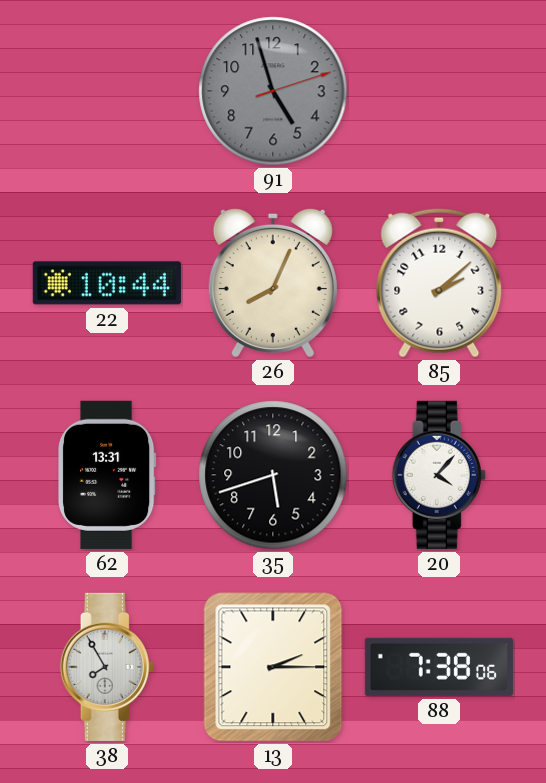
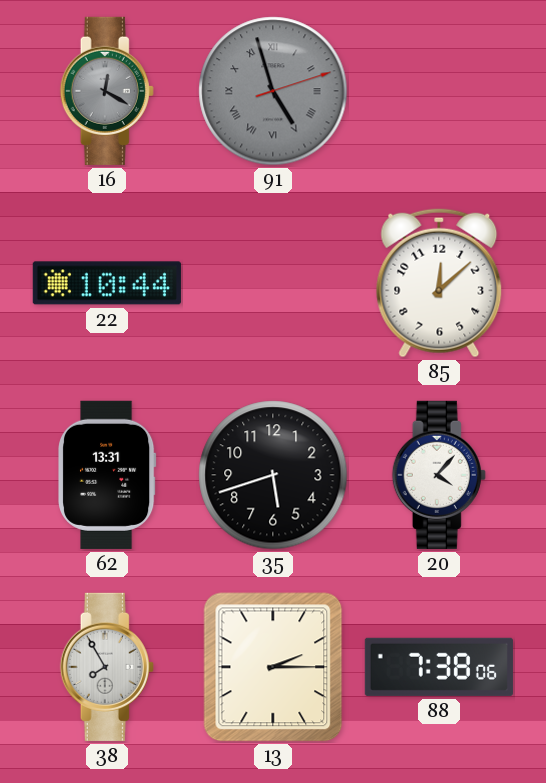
16: none -> 12:20 (107, 91)
91 numerals: Arabic -> Roman (273, 91)
26: 8:04 -> none (273, 282)
85: 2:08 -> 12:08 (439, 283)
